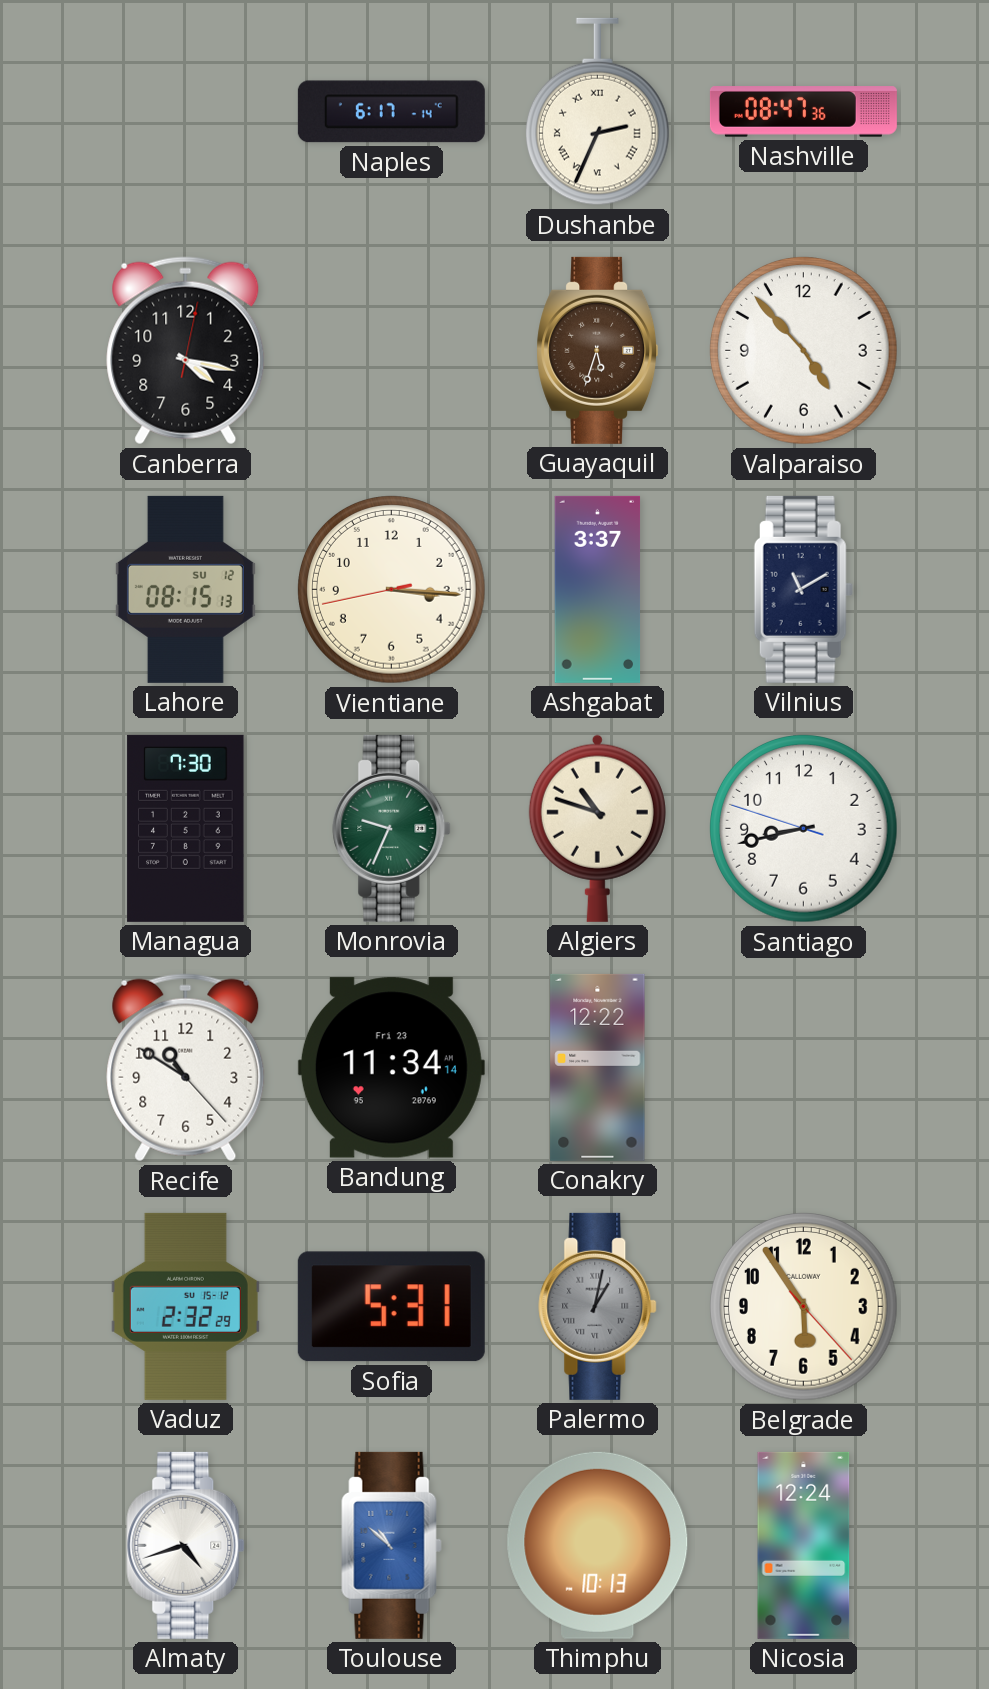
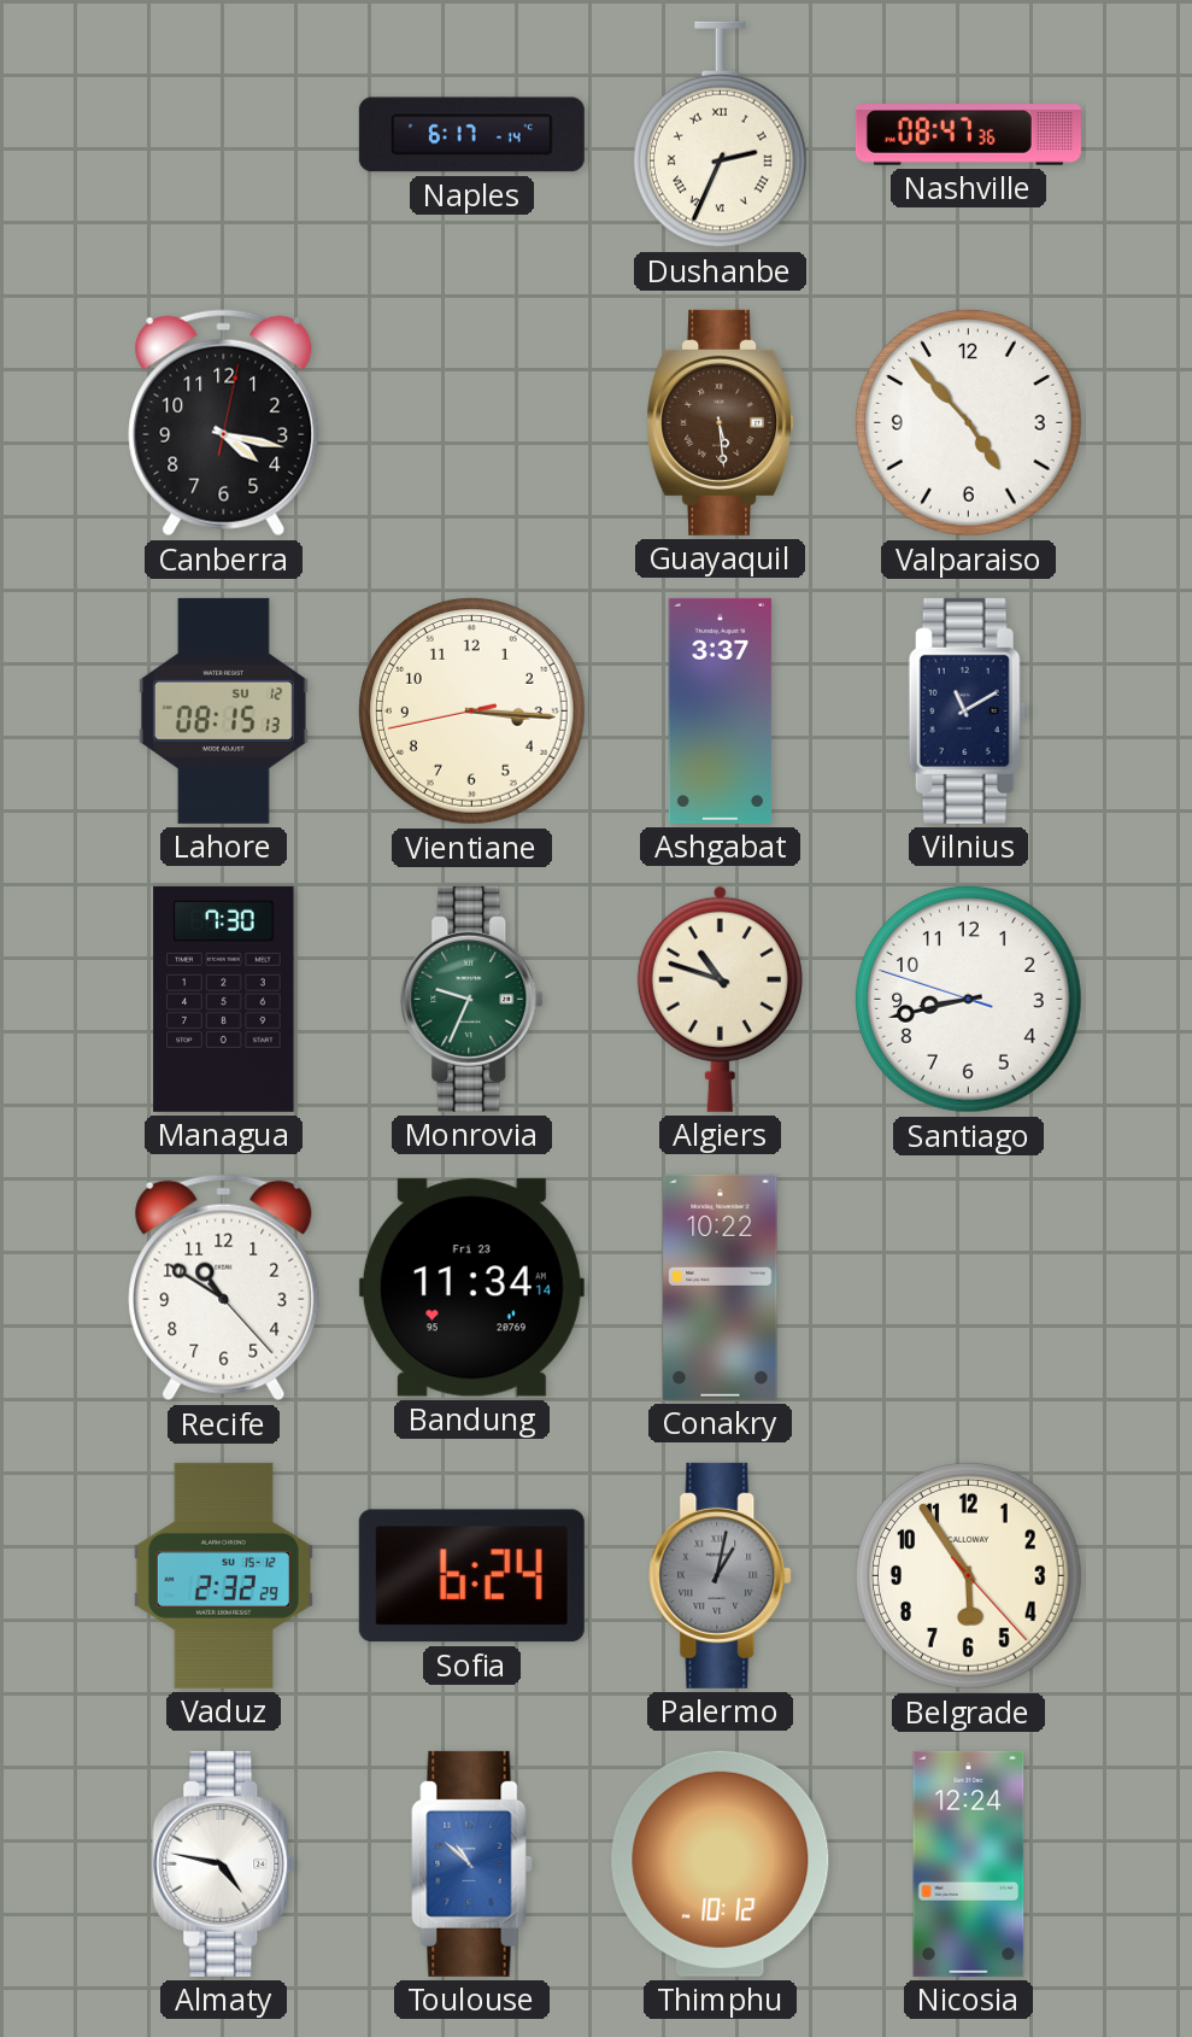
Guayaquil: 5:33 -> 5:29 (721, 422)
Conakry: 12:22 -> 10:22 (721, 1287)
Sofia: 5:31 -> 6:24 (471, 1576)
Almaty: 4:42 -> 4:47 (224, 1863)
Thimphu: 10:13 -> 10:12 (721, 1863)
